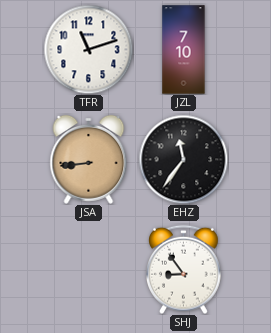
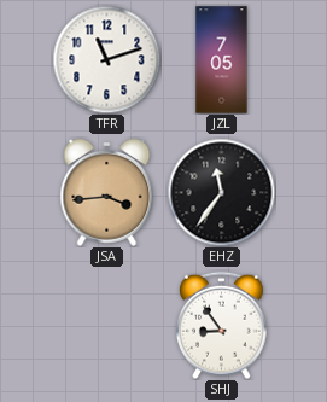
JZL: 7:10 -> 7:05 (222, 60)
JSA: 8:44 -> 3:44 (107, 192)
